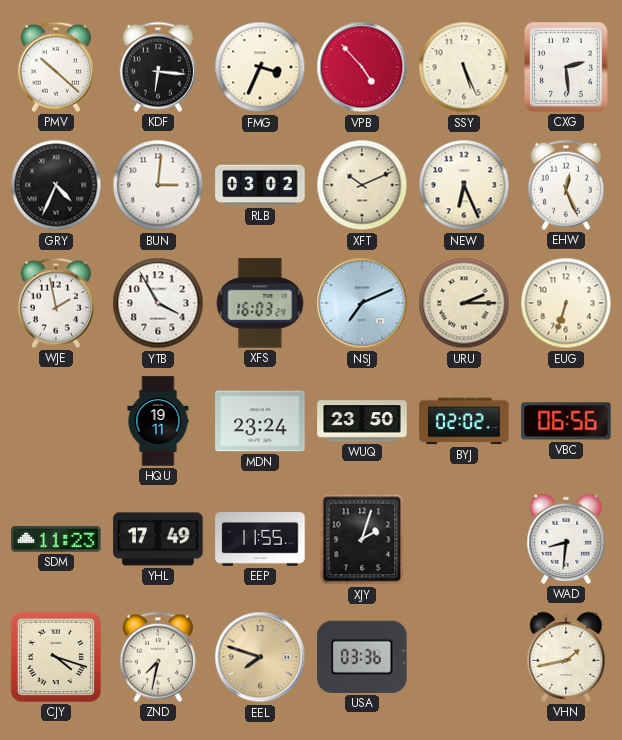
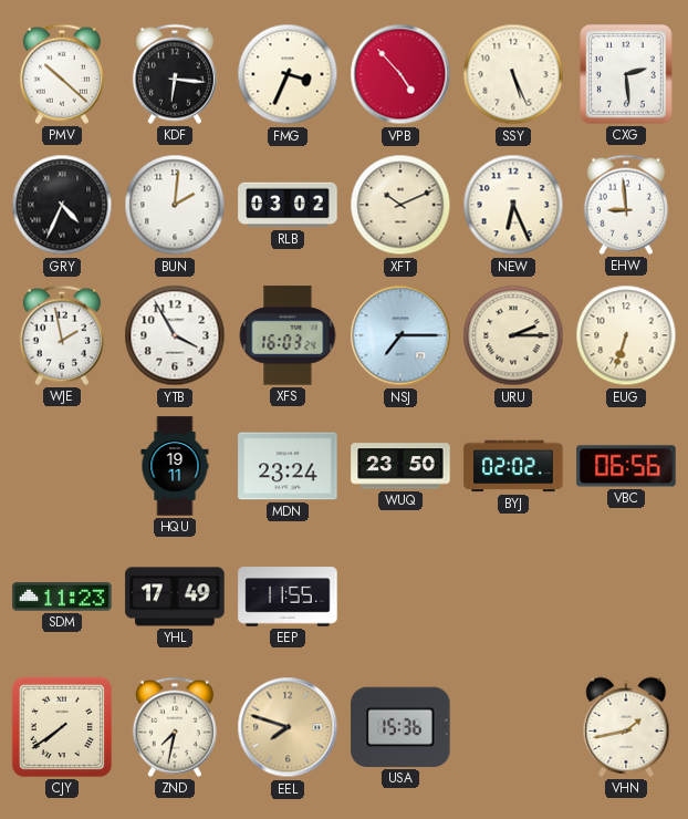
BUN: 3:01 -> 2:01 (175, 205)
EHW: 12:26 -> 8:59 (626, 205)
NSJ: 7:11 -> 7:15 (400, 335)
XJY: 2:03 -> none (362, 539)
WAD: 8:31 -> none (566, 539)
CJY: 4:18 -> 7:39 (62, 727)
USA: 03:36 -> 15:36 (400, 727)
